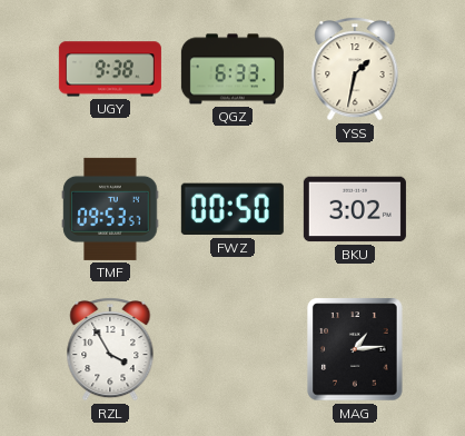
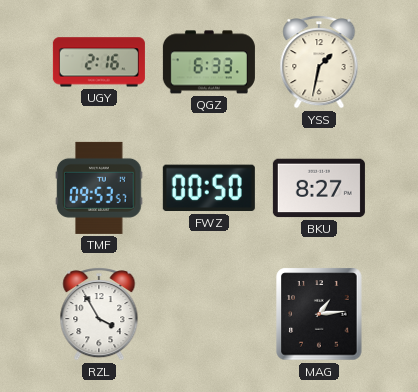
UGY: 9:38 -> 2:16 (99, 62)
BKU: 3:02 -> 8:27 (319, 188)
